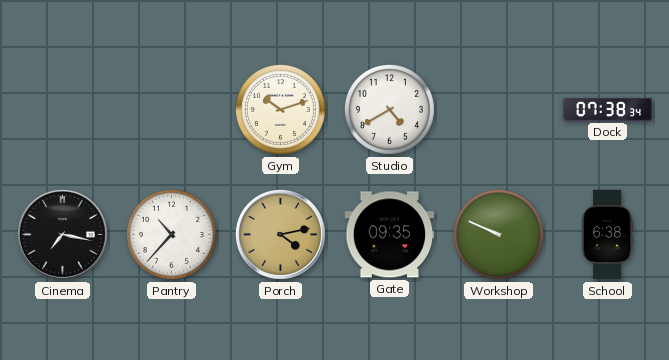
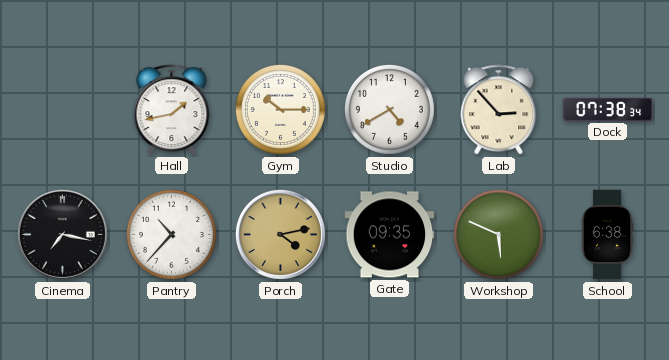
Hall: none -> 1:43 (172, 110)
Gym: 10:12 -> 10:15 (280, 109)
Lab: none -> 2:53 (499, 110)
Workshop: 9:49 -> 5:49 (498, 234)
